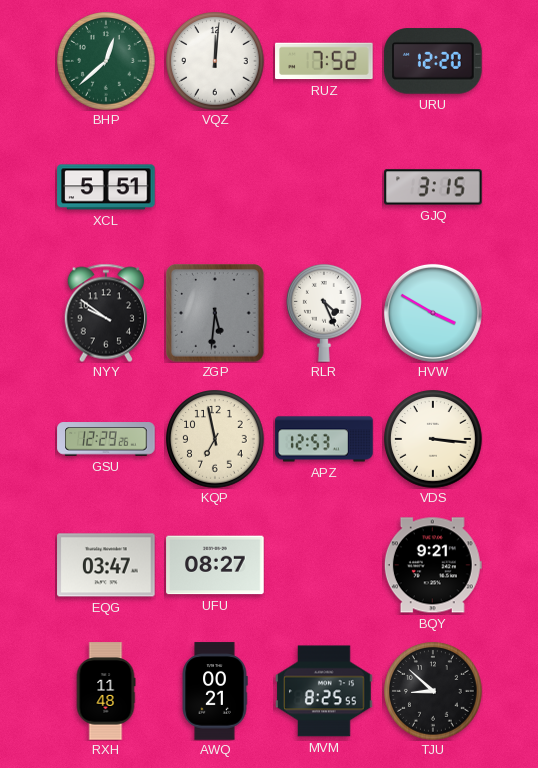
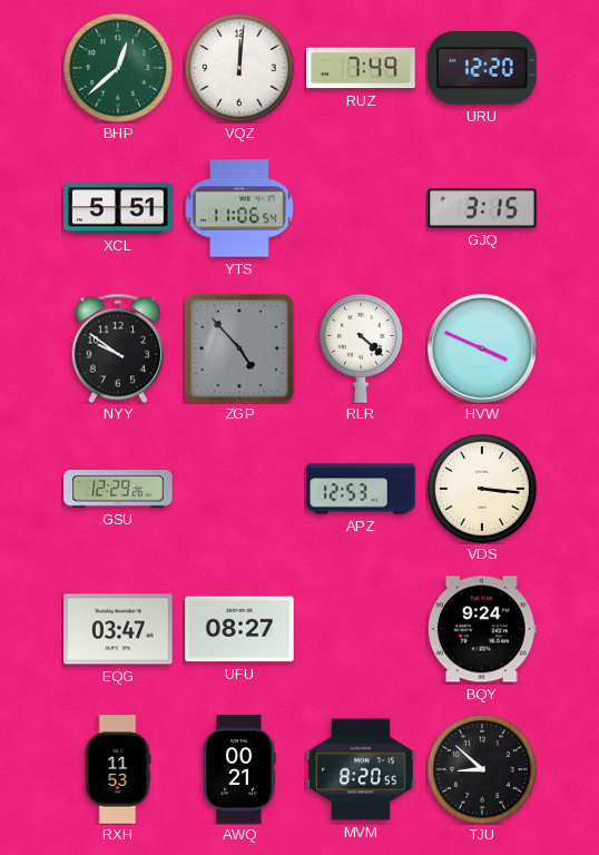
RUZ: 7:52 -> 7:49 (361, 68)
YTS: none -> 11:06 (240, 208)
ZGP: 5:31 -> 4:53 (239, 348)
RLR: 4:26 -> 4:22 (362, 348)
HVW: 3:50 -> 3:49 (482, 348)
KQP: 6:58 -> none (215, 439)
BQY: 9:21 -> 9:24 (482, 629)
RXH: 11:48 -> 11:53 (118, 769)
MVM: 8:25 -> 8:20 (361, 769)
